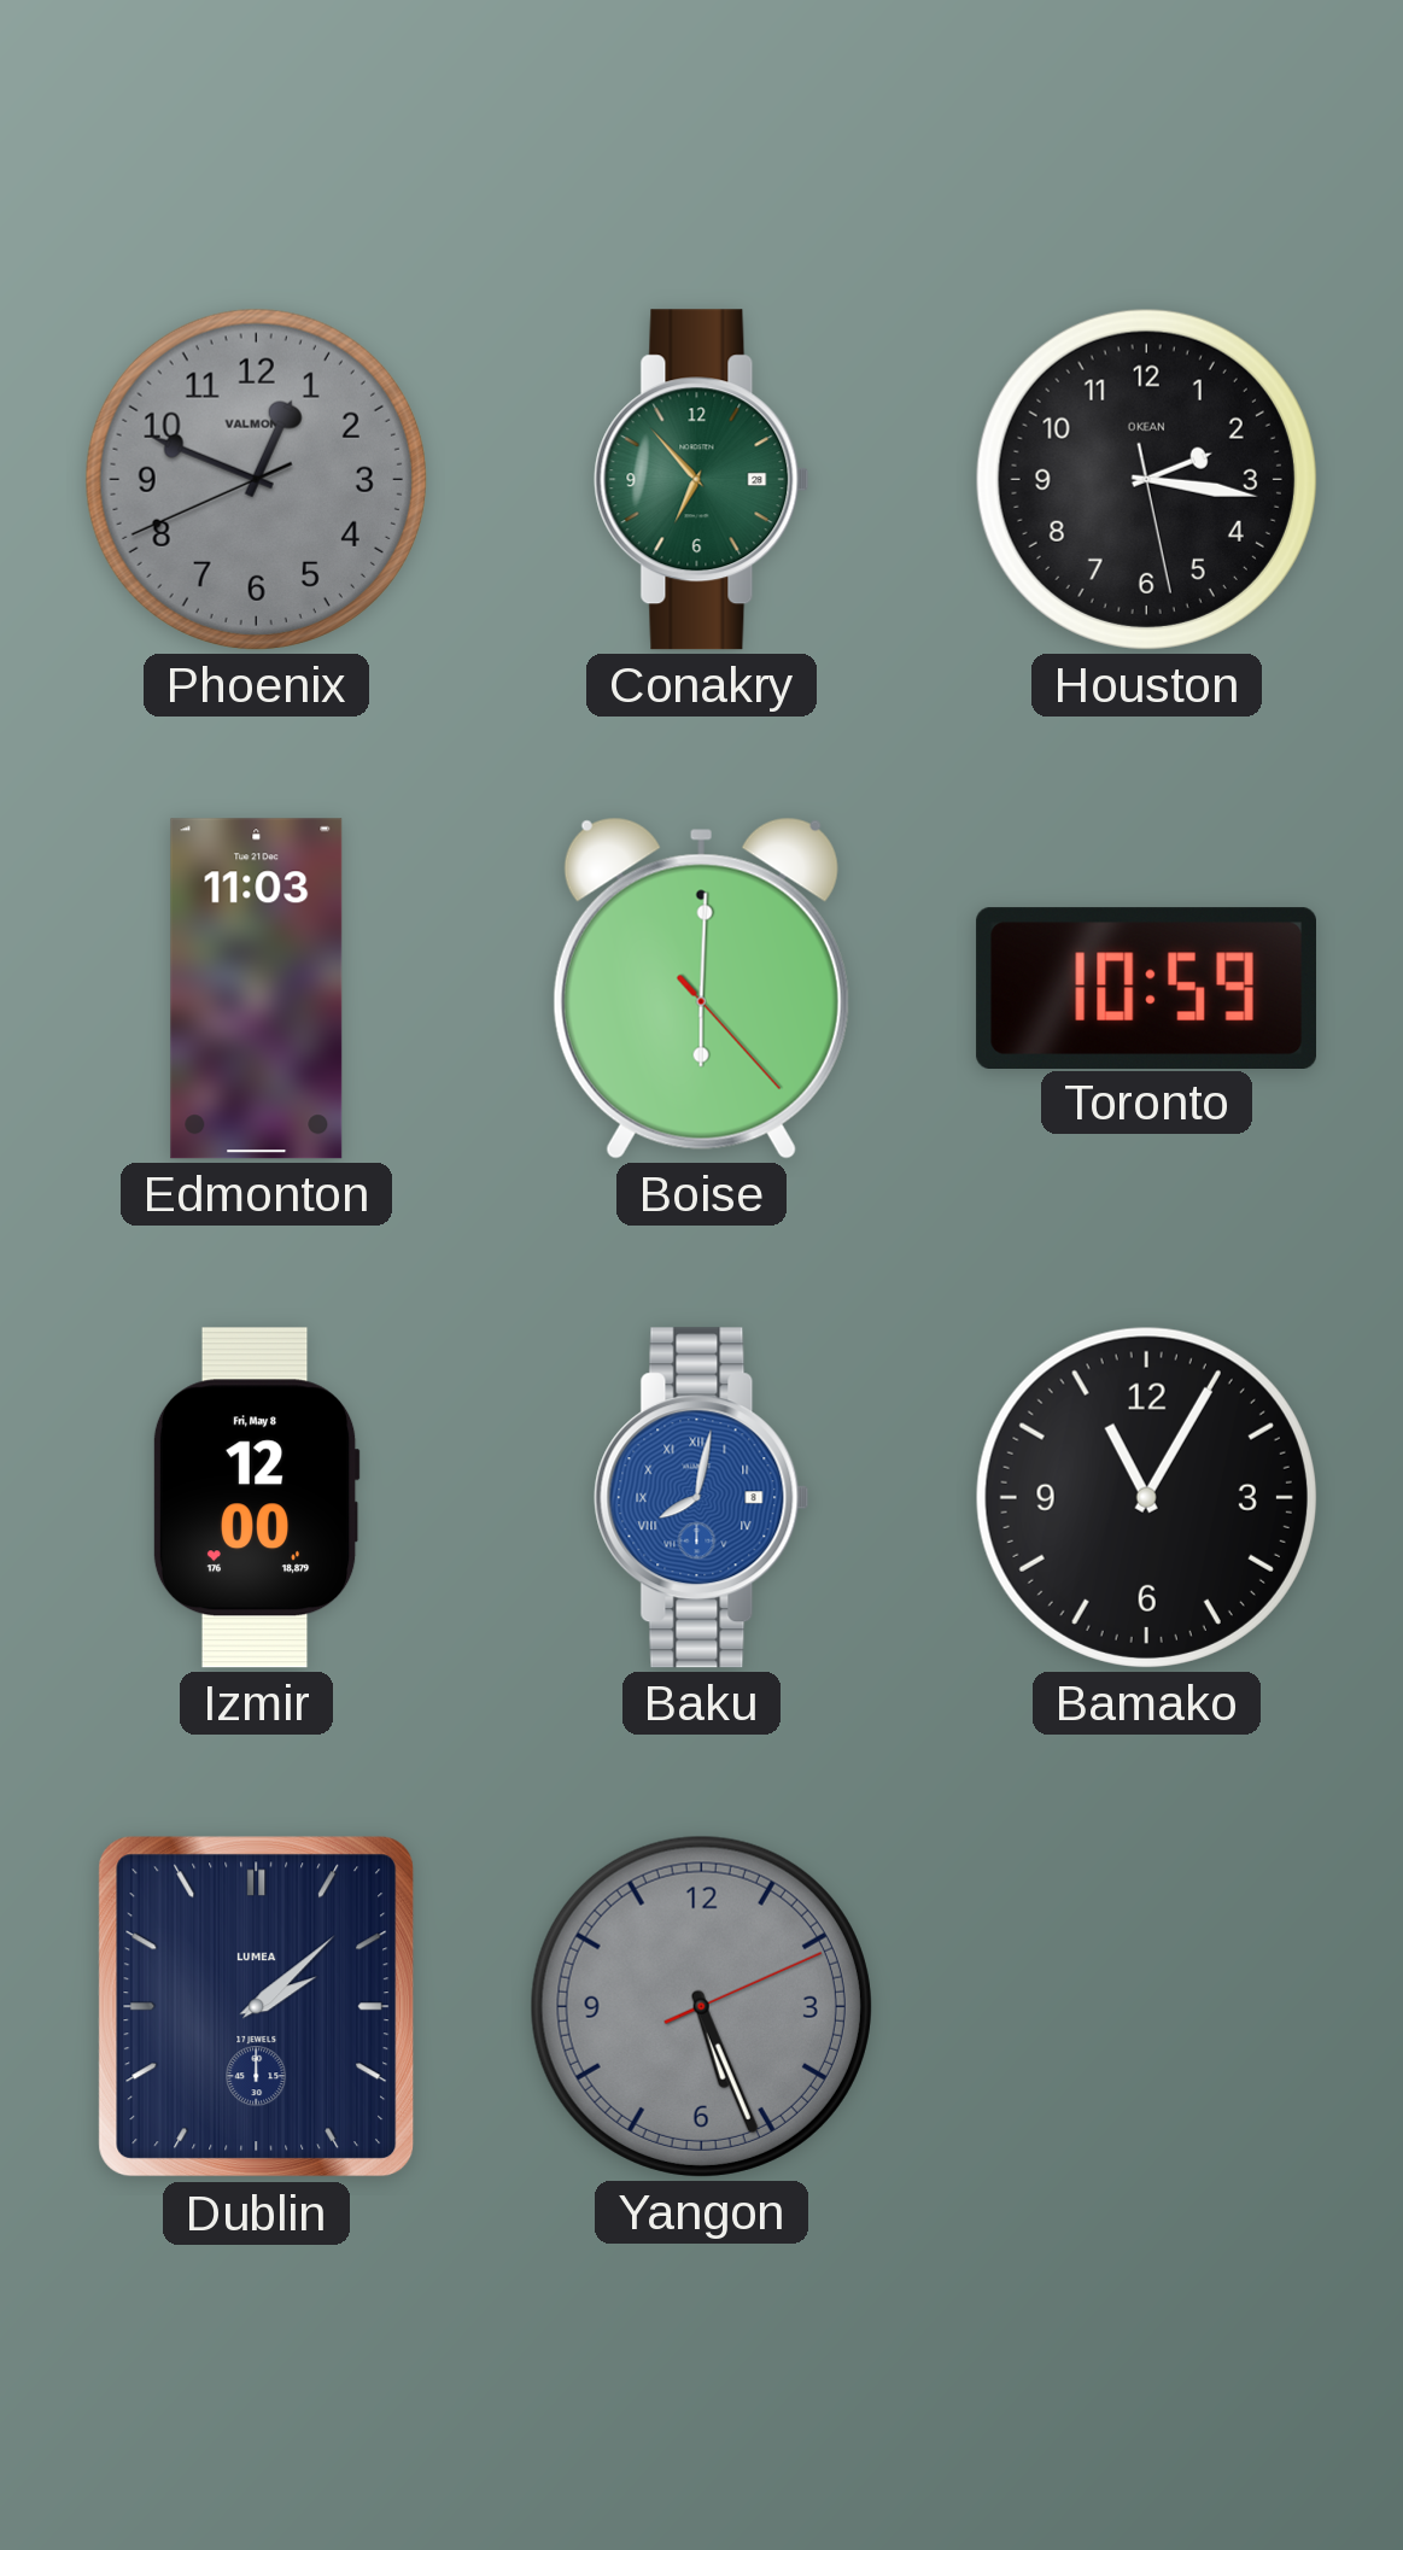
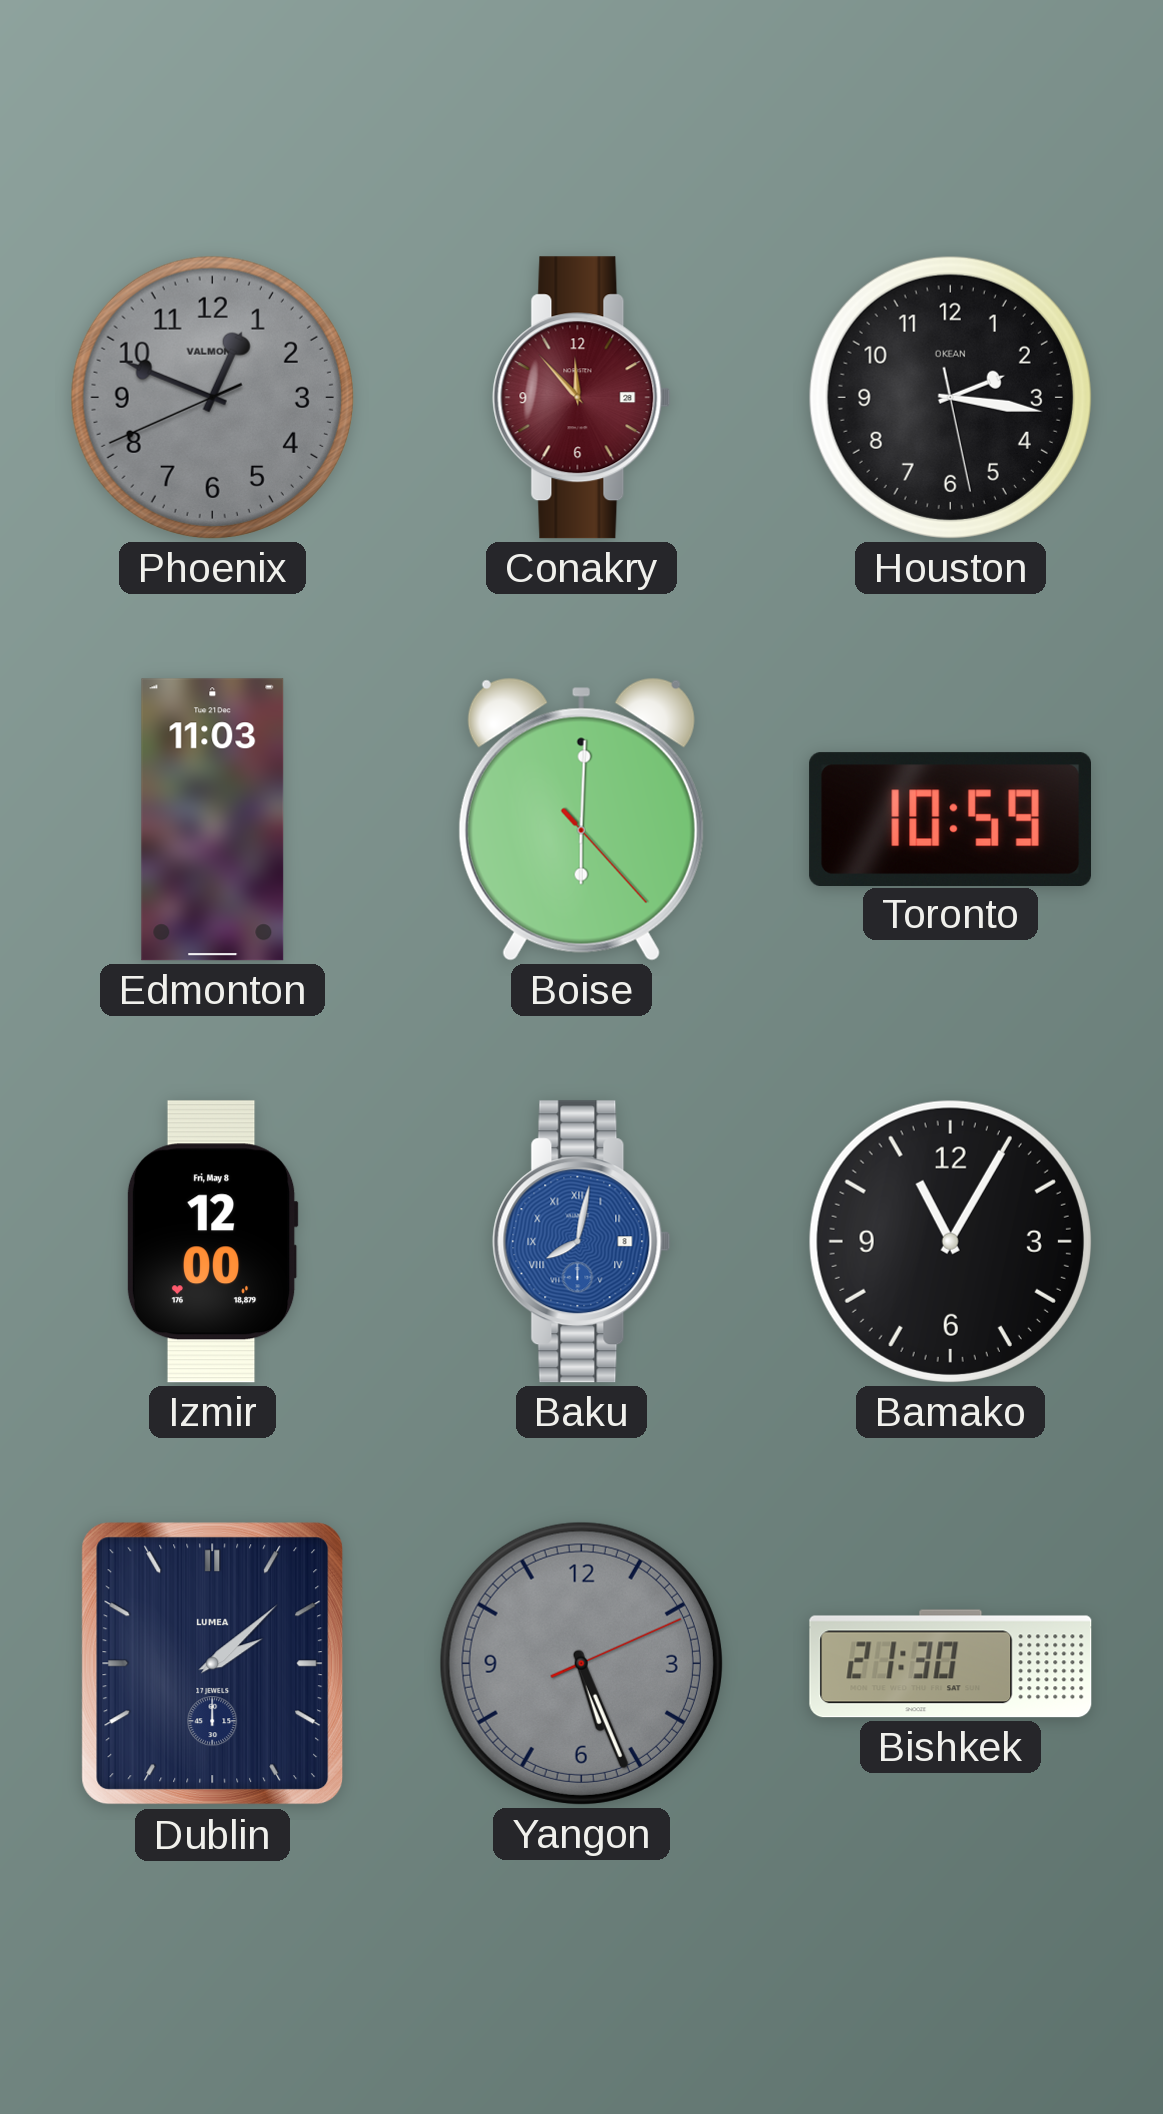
Conakry: 6:53 -> 11:53 (582, 398)
Conakry dial: green -> burgundy (582, 398)
Bishkek: none -> 21:30 (951, 1664)
